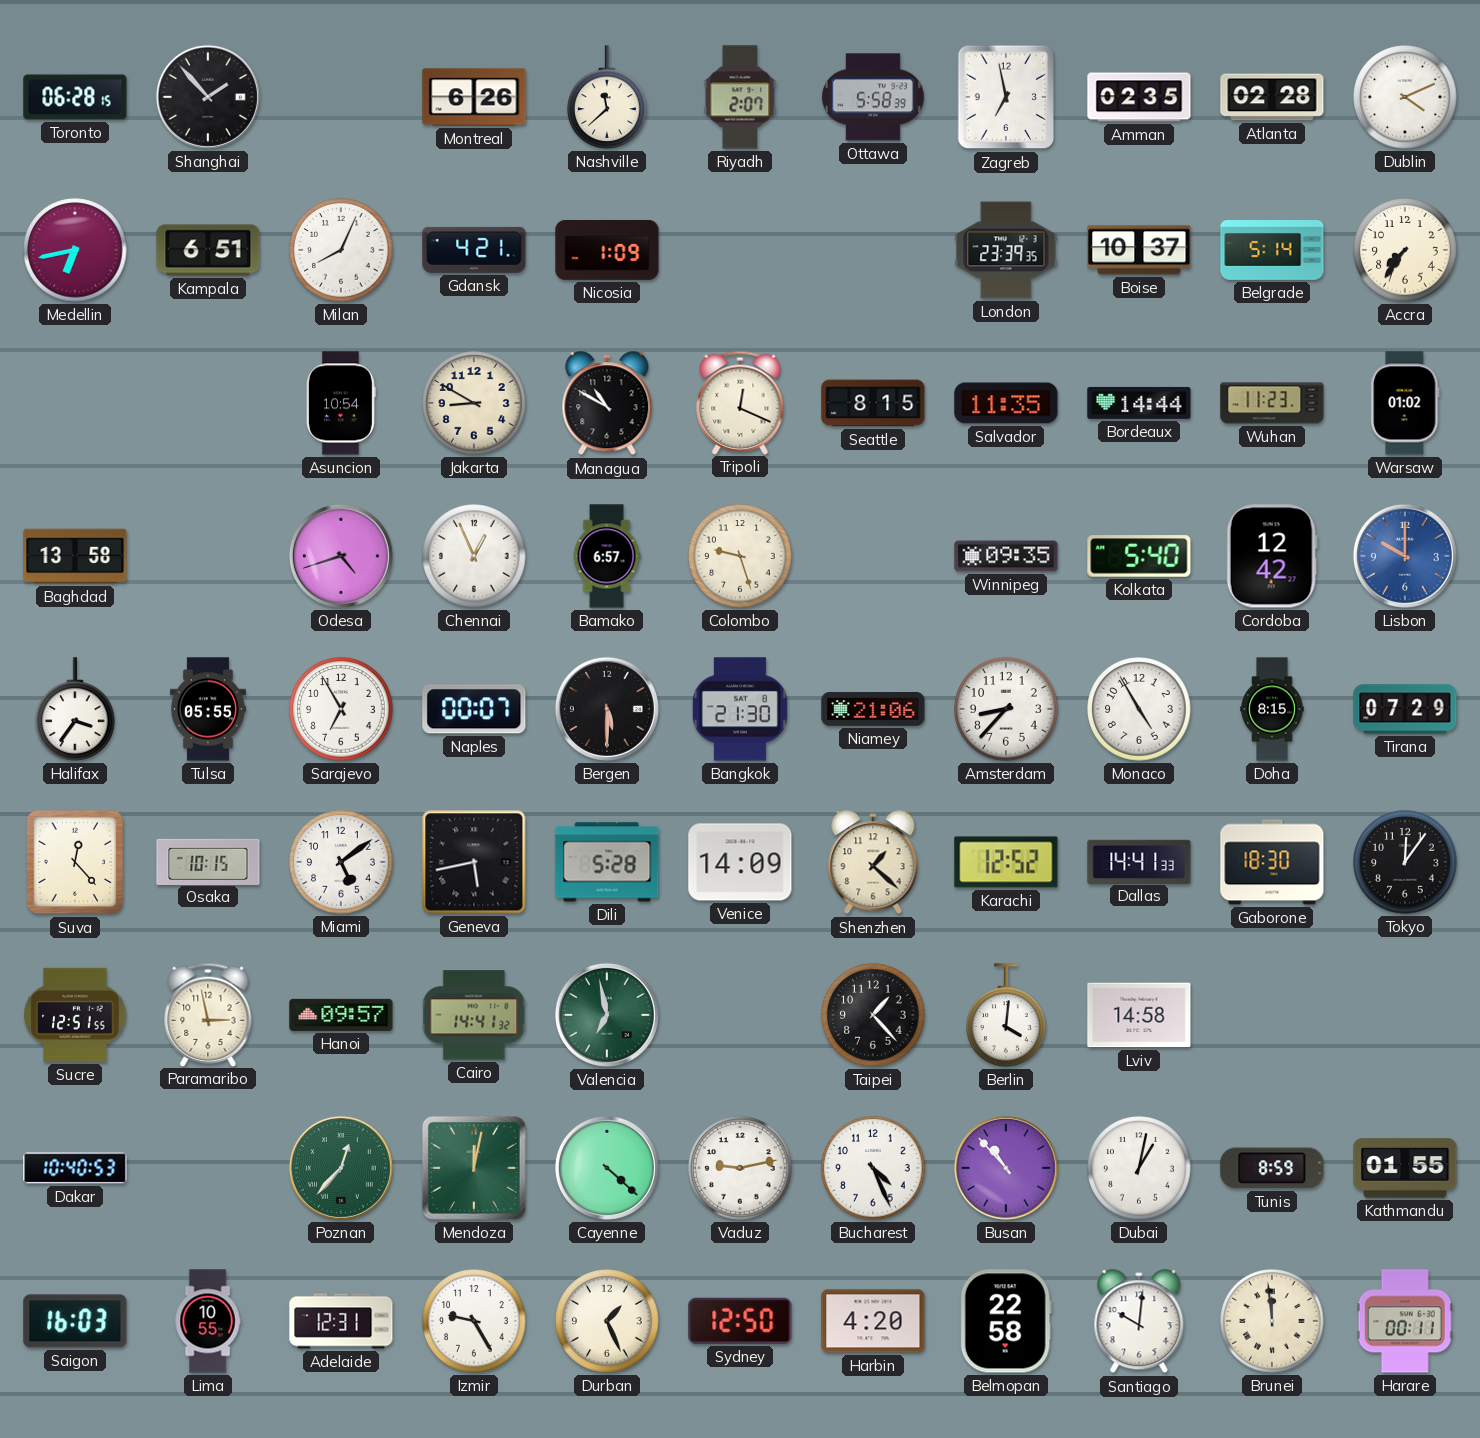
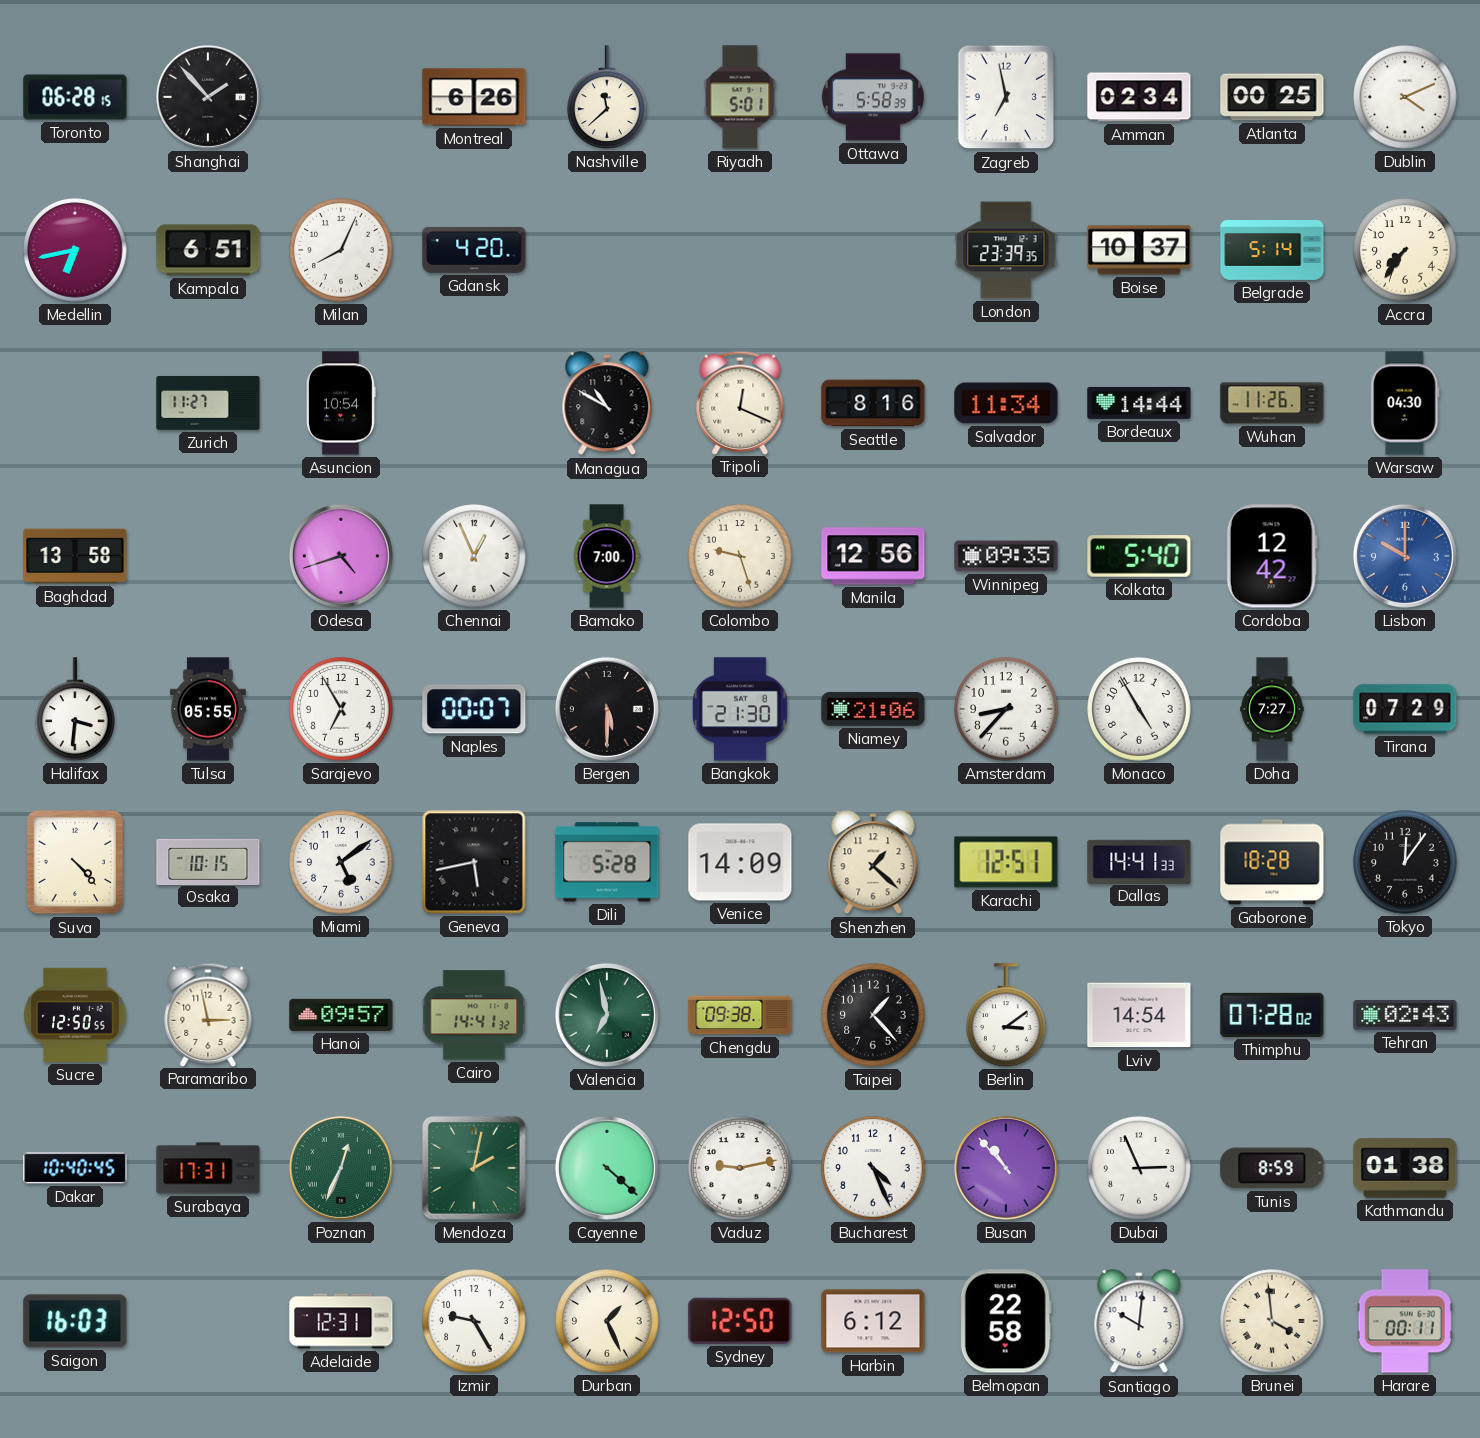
Riyadh: 2:07 -> 5:01 (740, 97)
Amman: 02:35 -> 02:34 (1139, 97)
Atlanta: 02:28 -> 00:25 (1272, 97)
Gdansk: 4:21 -> 4:20 (474, 250)
Nicosia: 1:09 -> none (607, 250)
Zurich: none -> 11:27 (208, 403)
Jakarta: 8:50 -> none (474, 403)
Seattle: 8:15 -> 8:16 (873, 403)
Salvador: 11:35 -> 11:34 (1006, 403)
Wuhan: 11:23 -> 11:26 (1272, 403)
Warsaw: 01:02 -> 04:30 (1405, 403)
Bamako: 6:57 -> 7:00 (607, 556)
Manila: none -> 12:56 (873, 556)
Halifax: 3:36 -> 3:31 (75, 709)
Doha: 8:15 -> 7:27 (1272, 709)
Suva: 12:23 -> 4:23 (75, 862)
Karachi: 12:52 -> 12:51 (1006, 862)
Gaborone: 18:30 -> 18:28 (1272, 862)
Sucre: 12:51 -> 12:50 (75, 1015)
Chengdu: none -> 09:38 (740, 1015)
Berlin: 4:01 -> 3:09 (1006, 1015)
Lviv: 14:58 -> 14:54 (1139, 1015)
Thimphu: none -> 07:28 (1272, 1015)
Tehran: none -> 02:43 (1405, 1015)
Dakar: 10:40:53 -> 10:40:45 (75, 1168)
Surabaya: none -> 17:31 (208, 1168)
Poznan: 12:37 -> 12:34 (341, 1168)
Mendoza: 12:02 -> 2:02 (474, 1168)
Dubai: 1:02 -> 2:56 (1139, 1168)
Kathmandu: 01:55 -> 01:38 (1405, 1168)
Lima: 10:55 -> none (208, 1321)
Harbin: 4:20 -> 6:12 (873, 1321)
Brunei: 11:59 -> 3:59 (1272, 1321)
